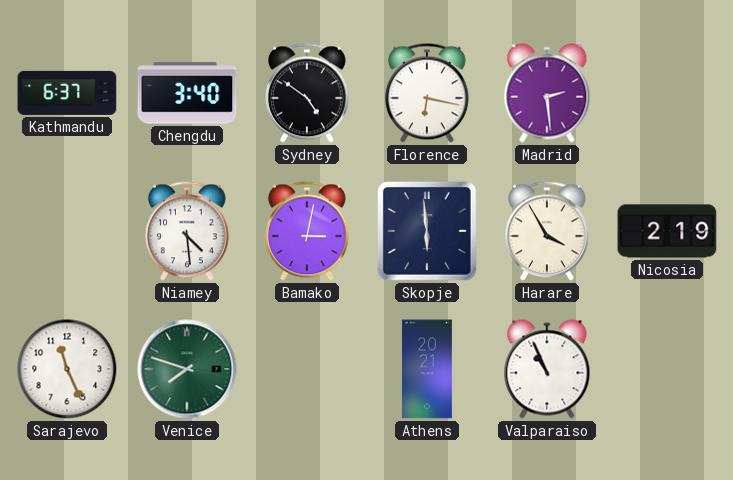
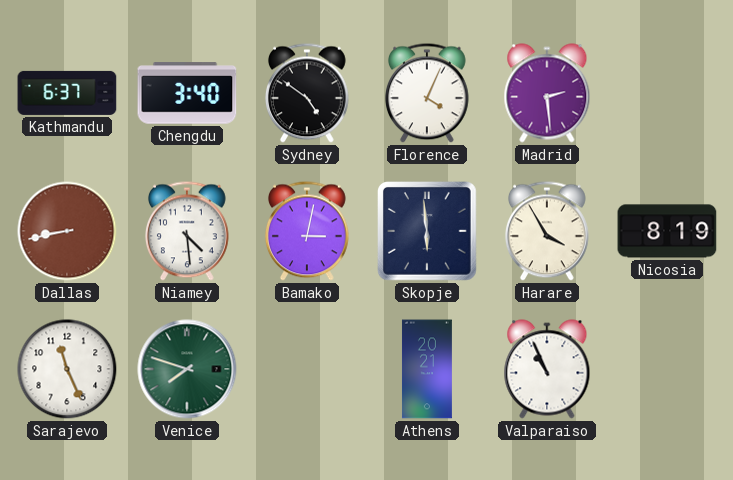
Florence: 6:17 -> 4:04 (427, 93)
Dallas: none -> 8:43 (67, 231)
Nicosia: 2:19 -> 8:19 (667, 231)
